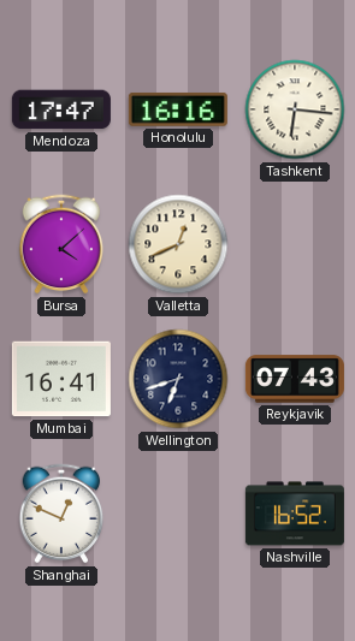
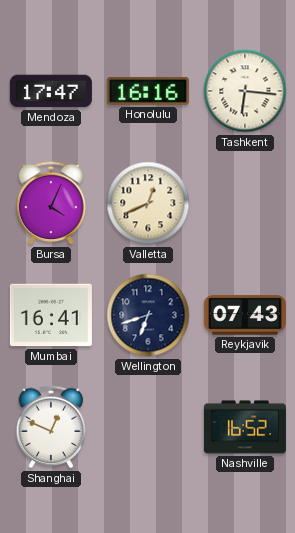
Bursa: 4:08 -> 4:04 (51, 203)
